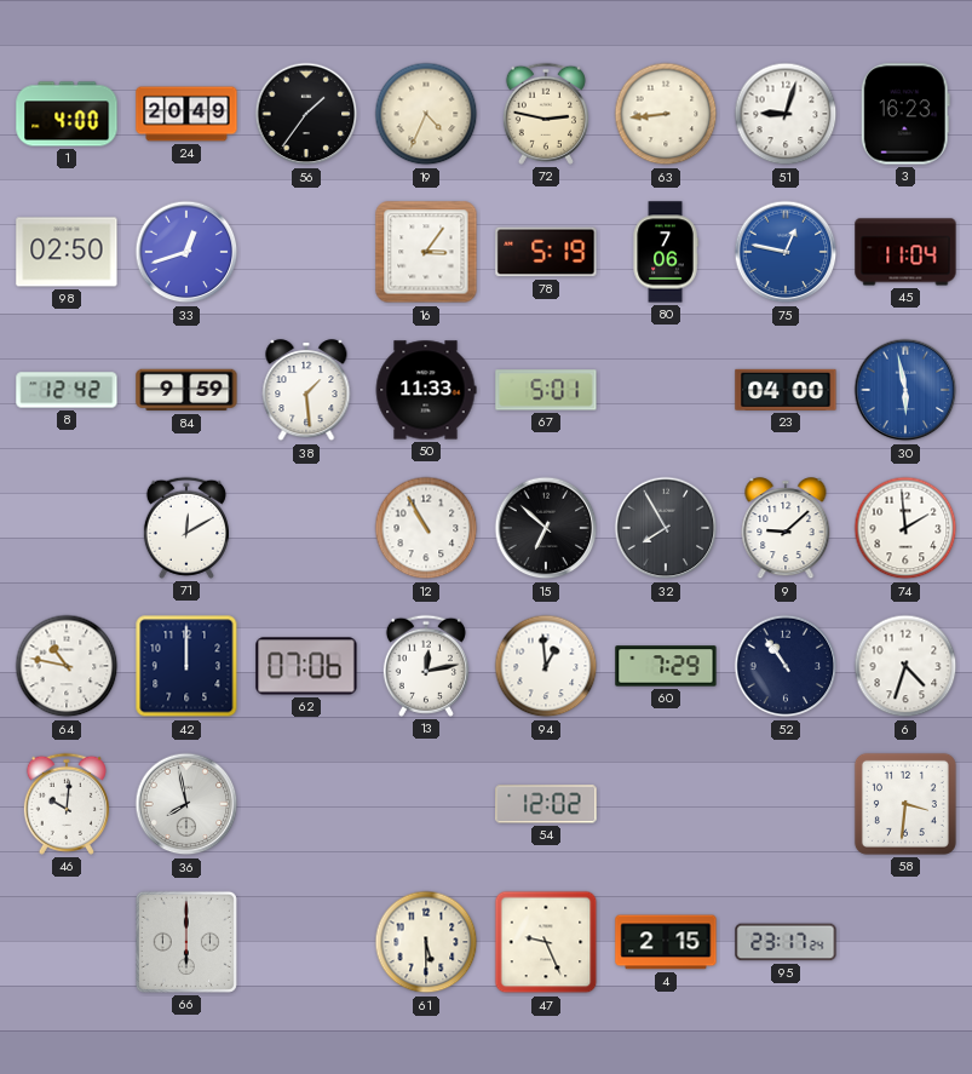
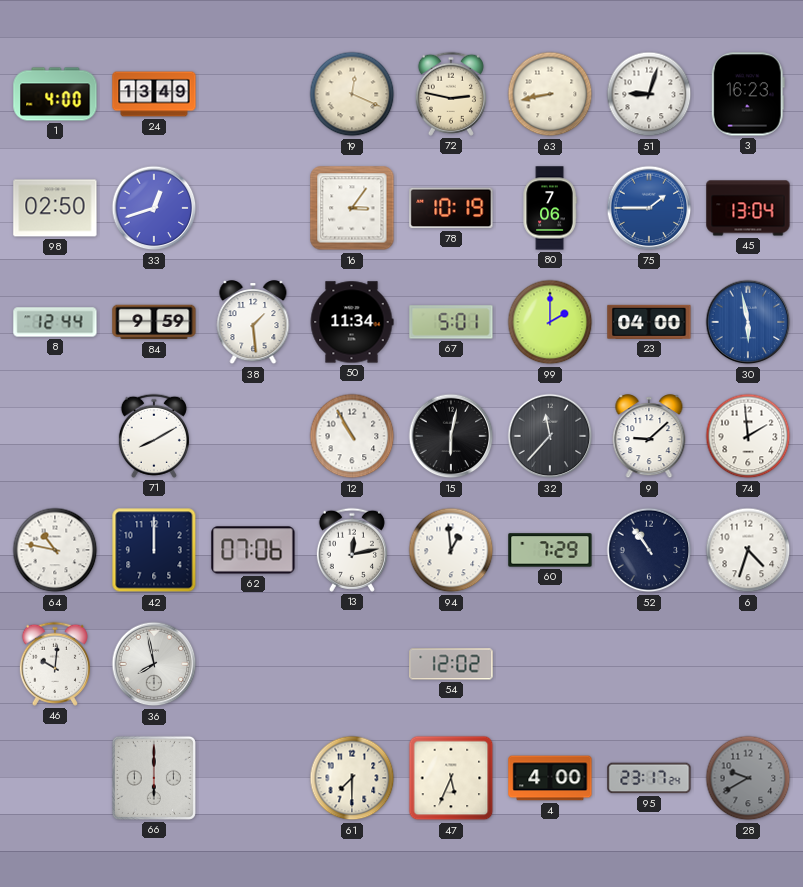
24: 20:49 -> 13:49 (154, 94)
56: 1:36 -> none (306, 114)
19: 4:34 -> 12:19 (352, 94)
63: 8:44 -> 8:43 (550, 94)
78: 5:19 -> 10:19 (451, 208)
75: 12:47 -> 1:45 (649, 208)
45: 11:04 -> 13:04 (748, 208)
8: 12:42 -> 12:44 (55, 322)
50: 11:33 -> 11:34 (352, 322)
99: none -> 2:00 (550, 322)
71: 12:10 -> 8:10 (154, 436)
15: 6:52 -> 6:02 (451, 436)
32: 7:55 -> 11:37 (550, 436)
58: 3:31 -> none (905, 804)
61: 5:30 -> 7:30 (352, 778)
47: 9:26 -> 5:34 (451, 778)
4: 2:15 -> 4:00 (550, 778)
28: none -> 9:40 (748, 778)
